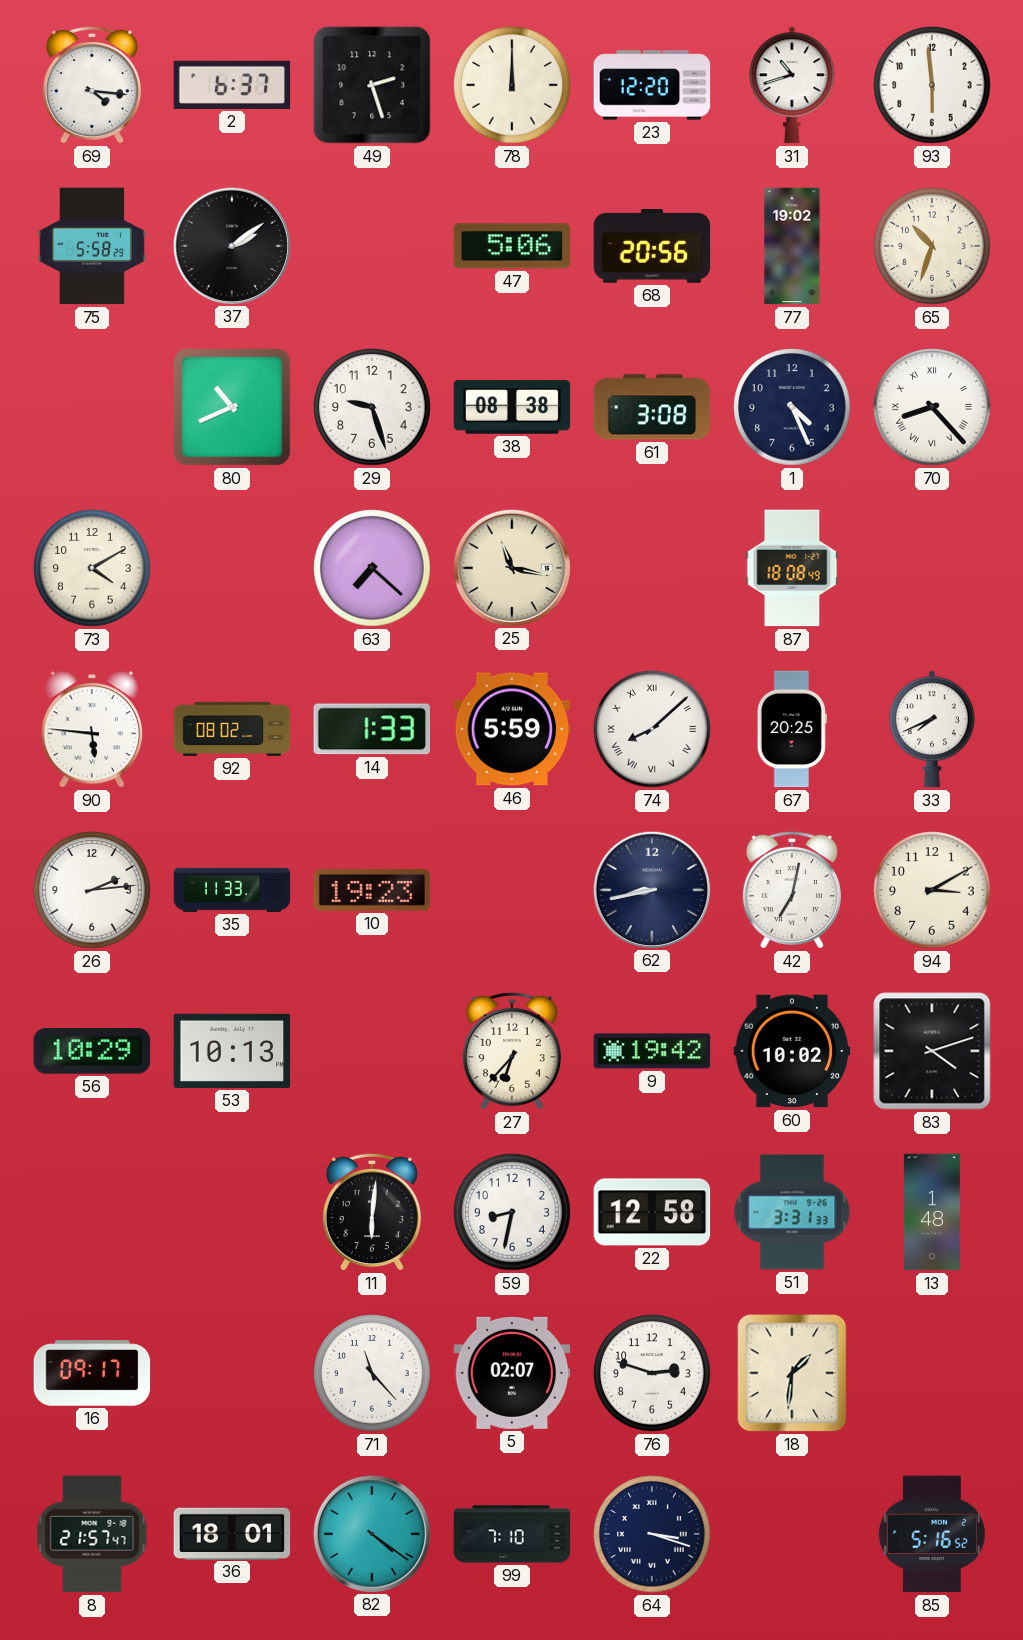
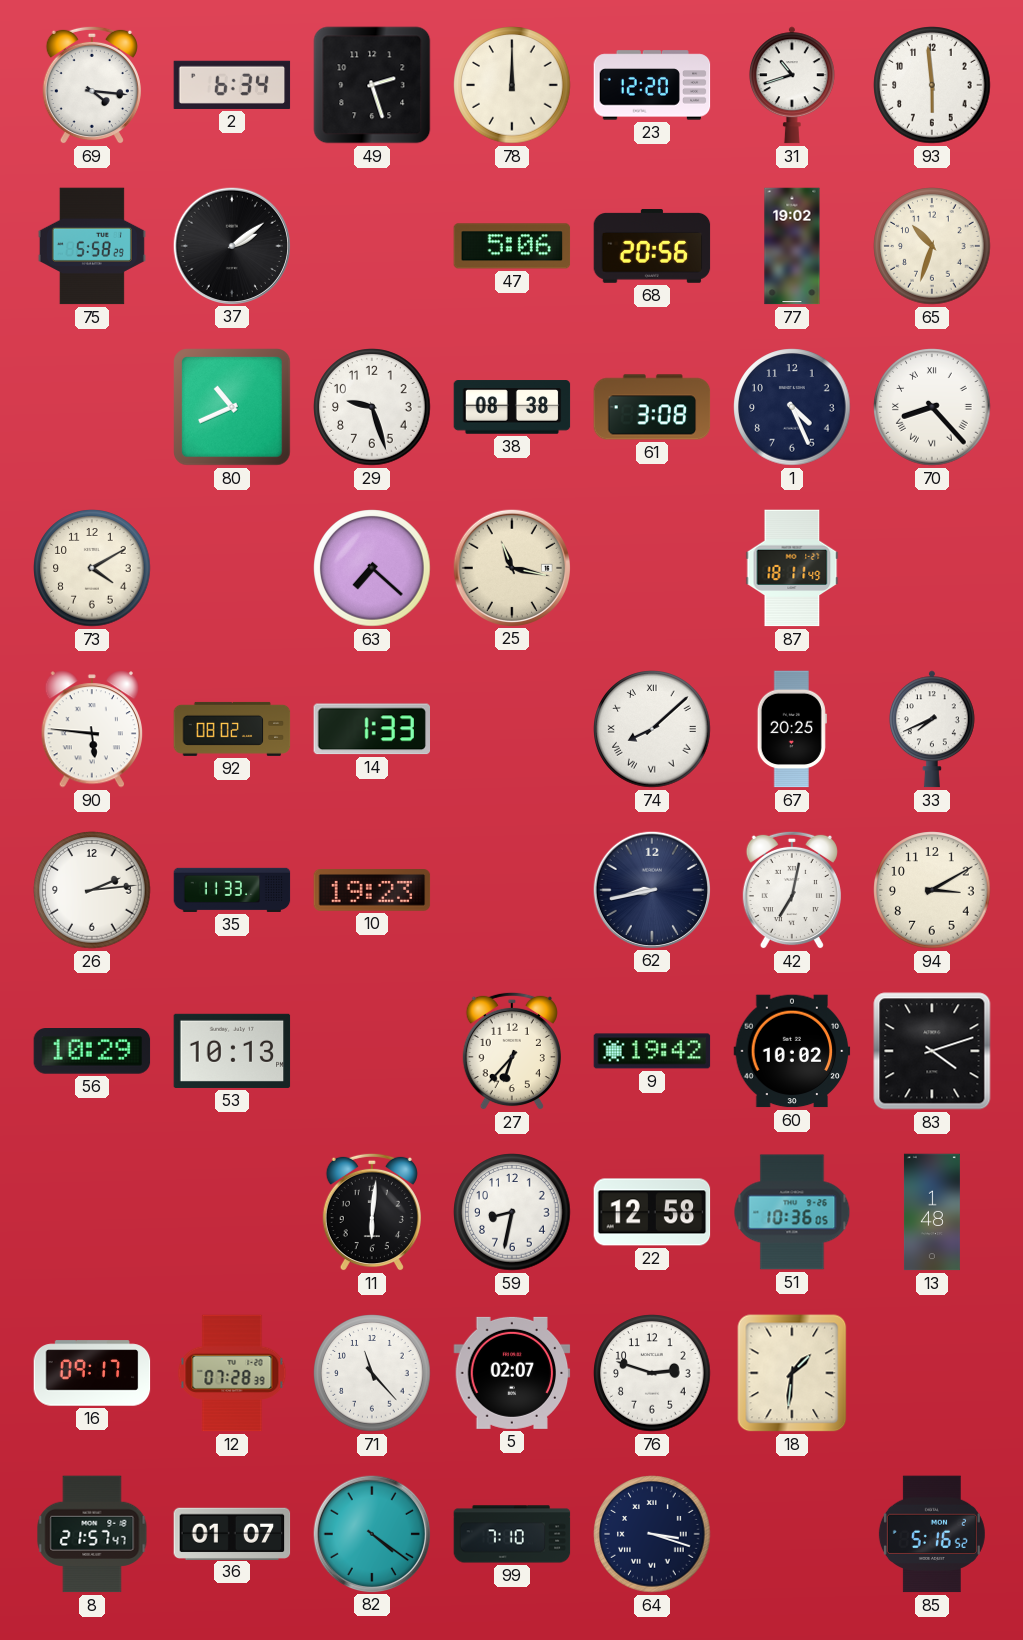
2: 6:37 -> 6:34 (232, 85)
87: 18:08 -> 18:11 (792, 568)
46: 5:59 -> none (512, 729)
51: 3:31 -> 10:36 (792, 1212)
12: none -> 07:28 (232, 1373)
36: 18:01 -> 01:07 (232, 1533)
